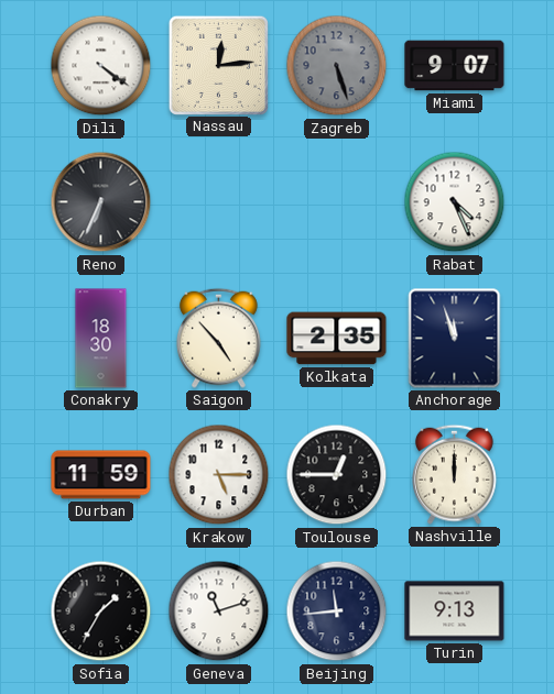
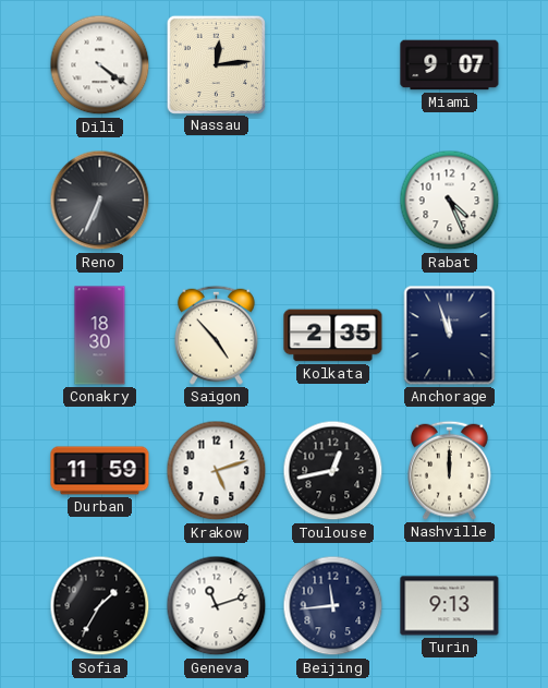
Zagreb: 5:27 -> none (337, 66)
Krakow: 5:15 -> 5:12 (217, 471)
Toulouse: 12:45 -> 12:43 (333, 471)
